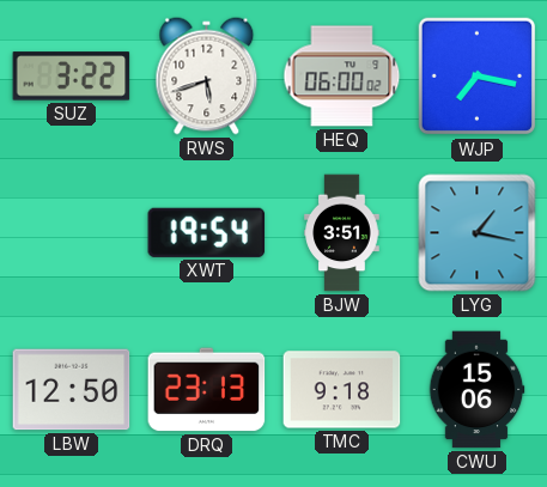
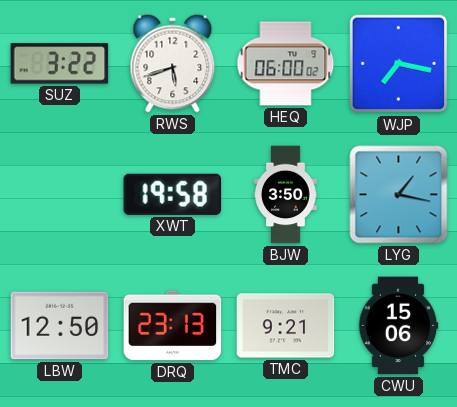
XWT: 19:54 -> 19:58 (173, 194)
BJW: 3:51 -> 3:50 (286, 195)
TMC: 9:18 -> 9:21 (286, 326)
